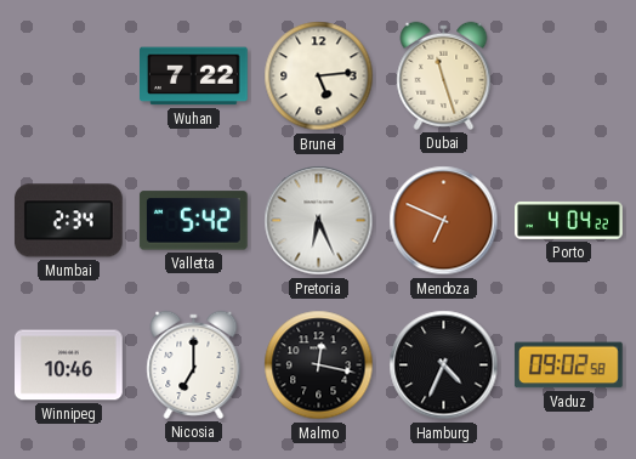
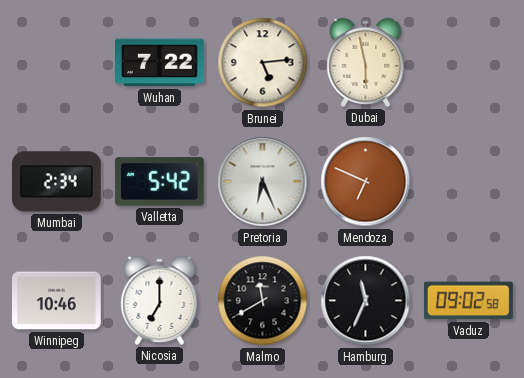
Dubai: 11:27 -> 5:58 (366, 62)
Porto: 4:04 -> none (569, 220)
Malmo: 12:17 -> 11:40 (263, 301)
Hamburg: 4:34 -> 11:34 (366, 301)
